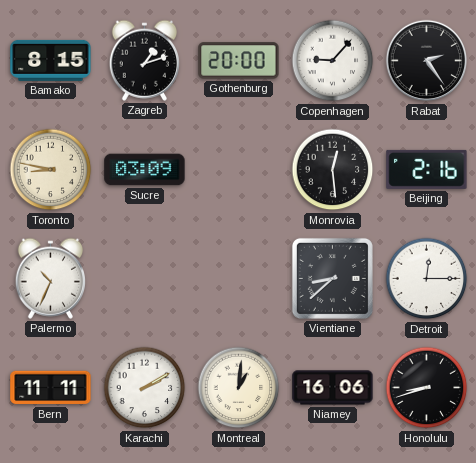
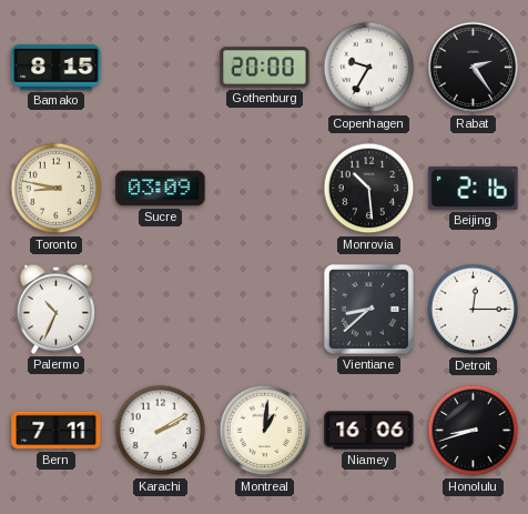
Zagreb: 1:12 -> none (144, 60)
Copenhagen: 9:07 -> 9:35 (369, 68)
Monrovia: 12:29 -> 10:29 (369, 189)
Bern: 11:11 -> 7:11 (57, 431)
